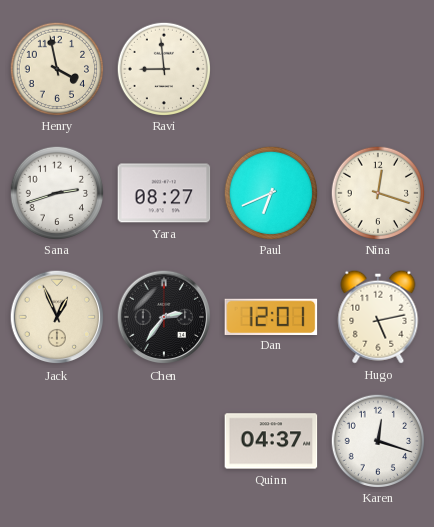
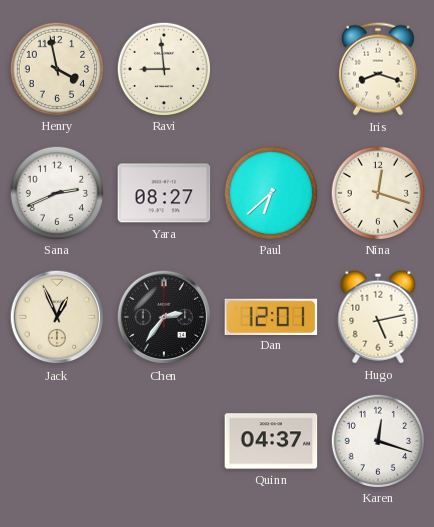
Iris: none -> 8:18 (378, 69)
Sana: 2:42 -> 2:41 (56, 192)
Paul: 6:41 -> 6:38 (270, 192)
